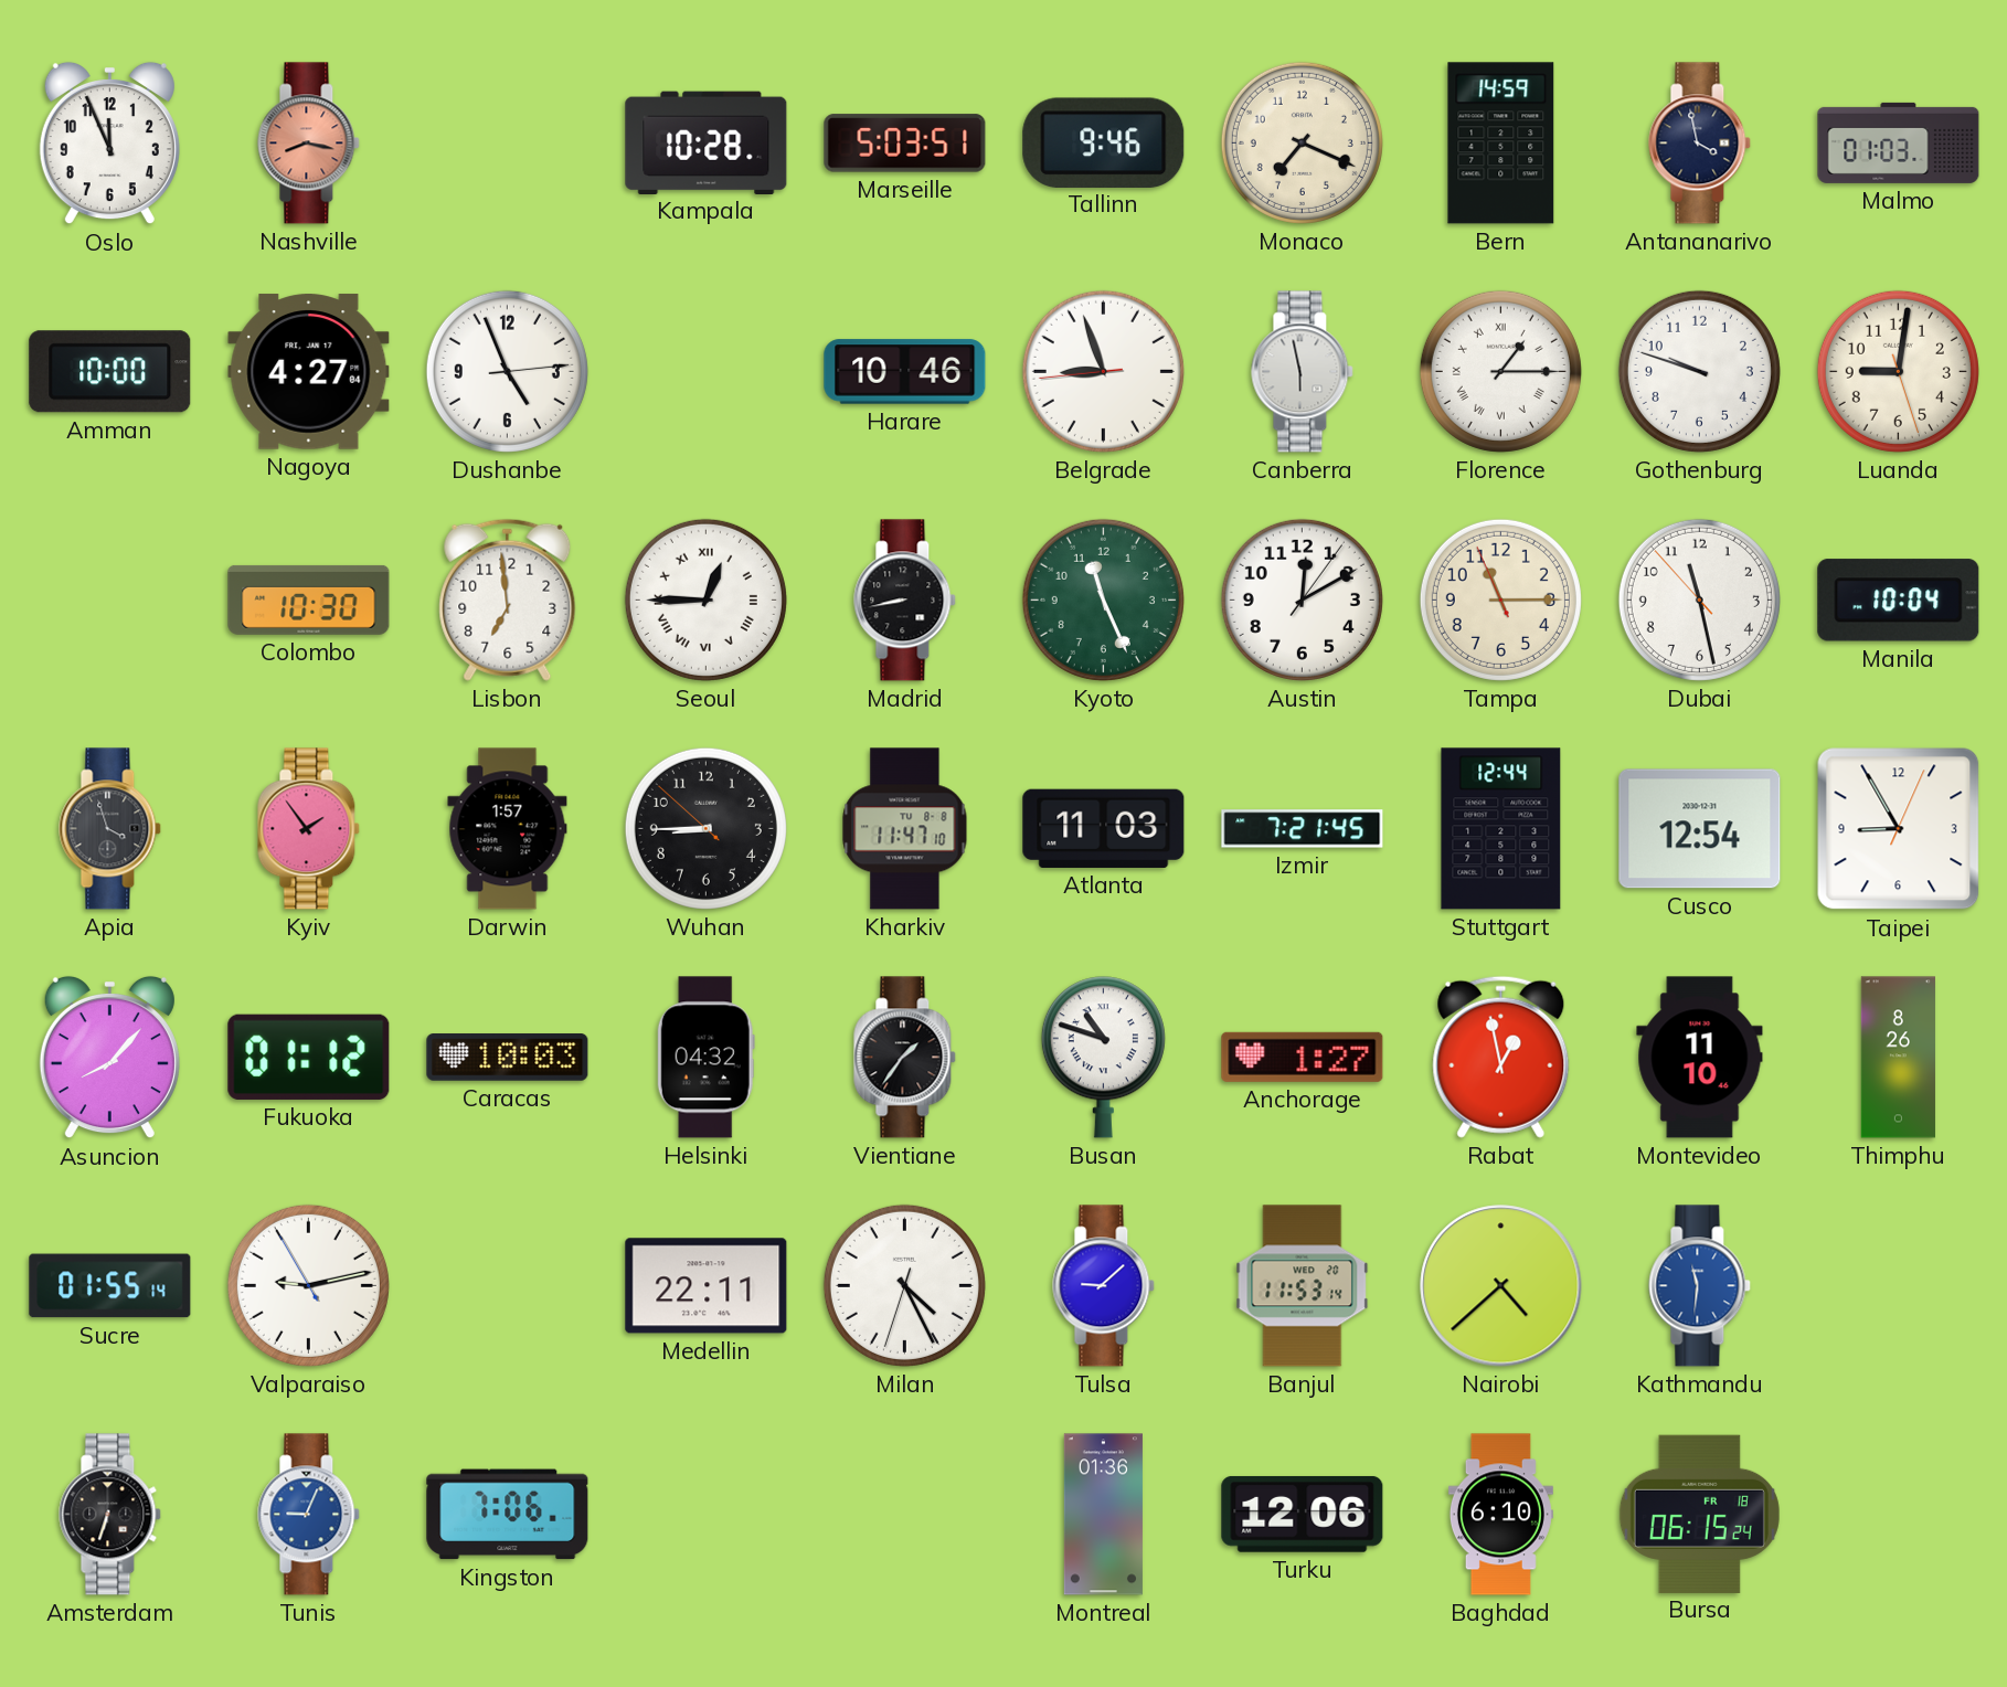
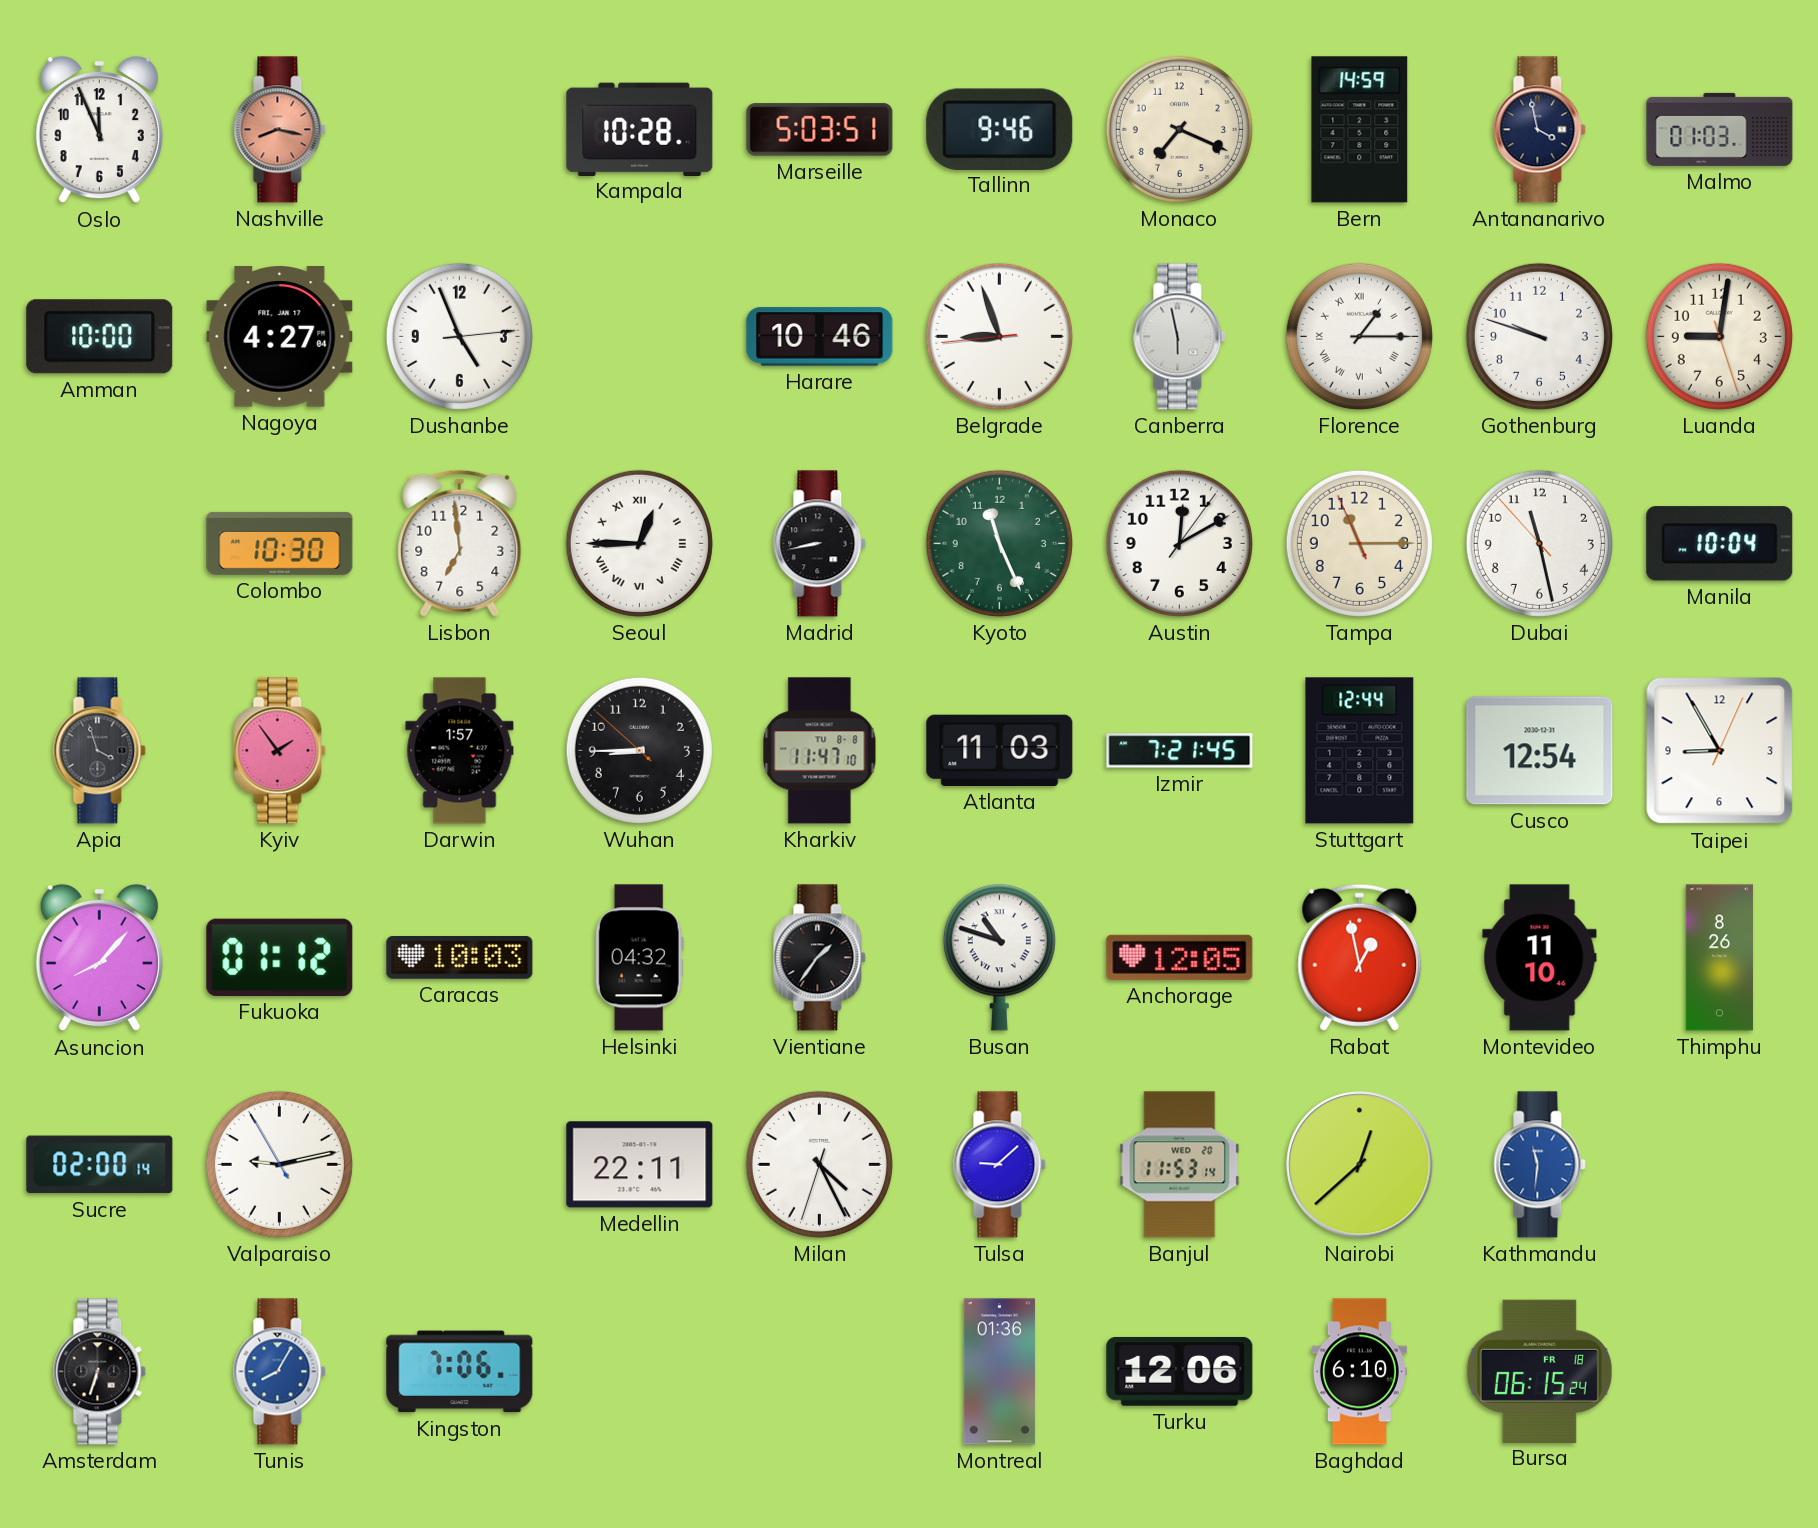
Anchorage: 1:27 -> 12:05 (1180, 957)
Sucre: 01:55 -> 02:00 (100, 1165)
Nairobi: 4:38 -> 12:38 (1360, 1165)
Tunis: 9:04 -> 8:05 (280, 1372)
